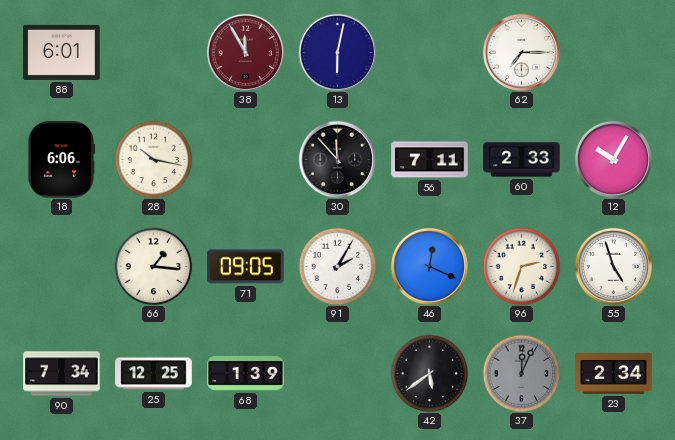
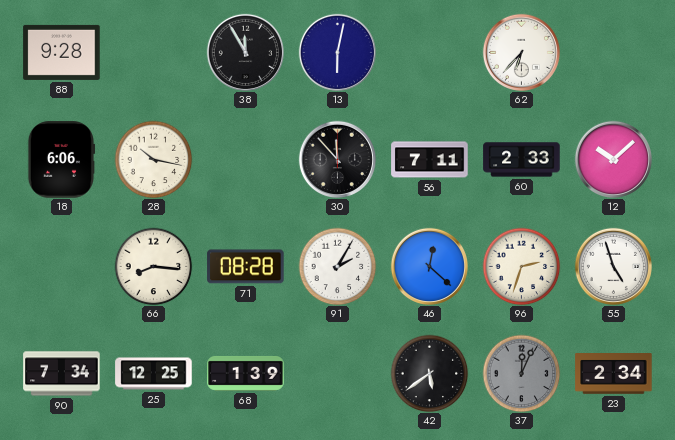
88: 6:01 -> 9:28 (62, 52)
38 dial: burgundy -> black (245, 52)
62: 7:15 -> 6:37 (521, 52)
12: 10:05 -> 10:08 (613, 159)
66: 1:16 -> 8:16 (153, 266)
71: 09:05 -> 08:28 (246, 267)
46: 12:19 -> 12:22 (429, 266)
